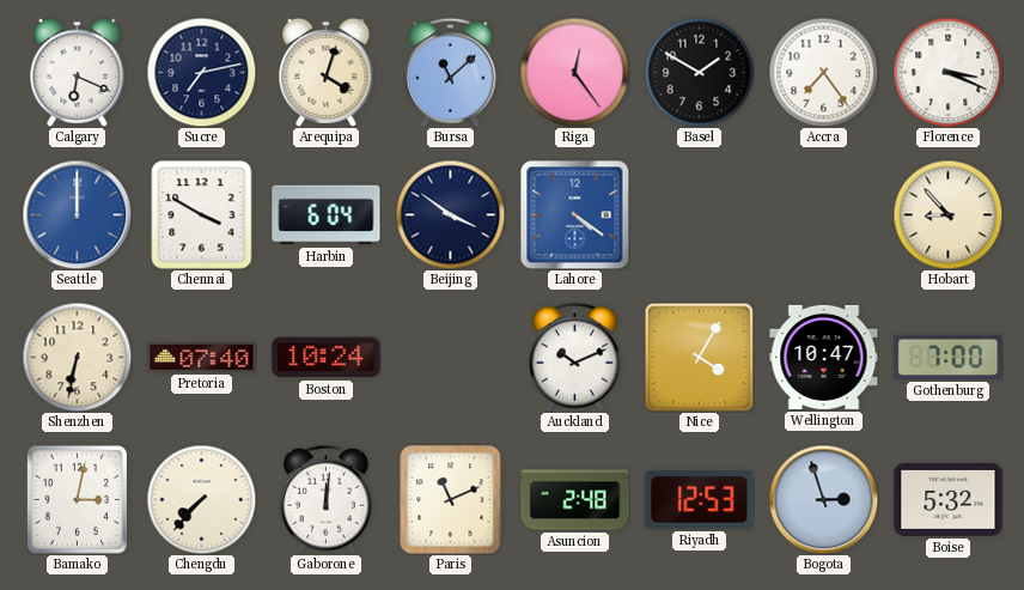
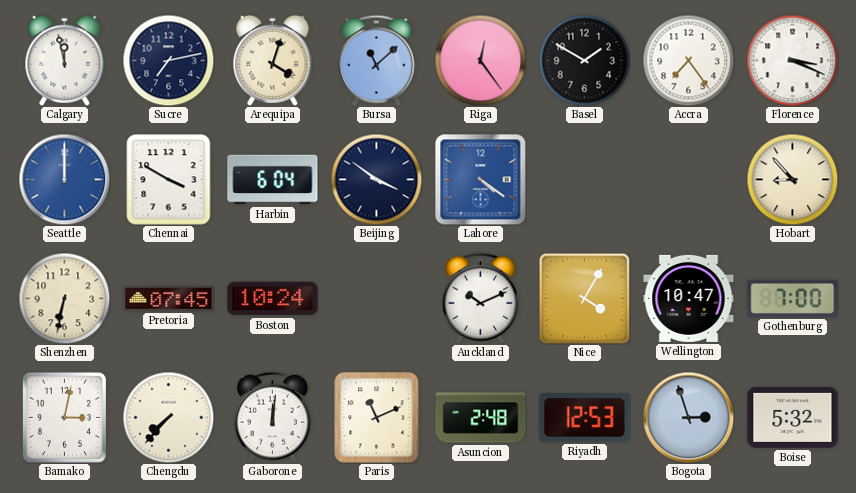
Calgary: 6:19 -> 11:58 (65, 60)
Pretoria: 07:40 -> 07:45 (169, 298)
